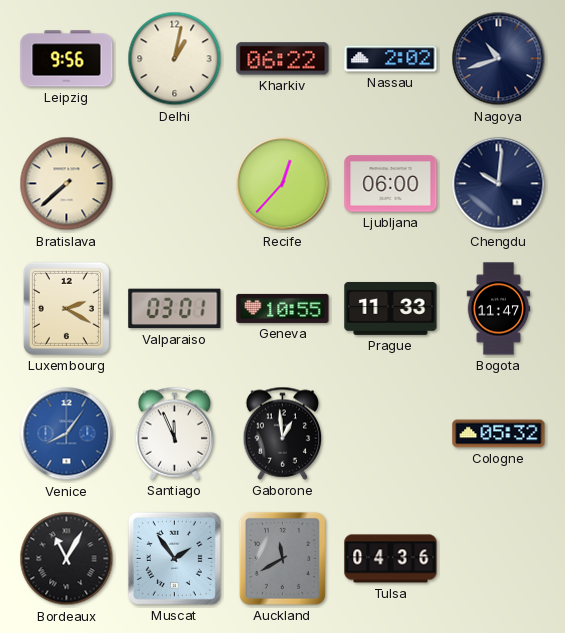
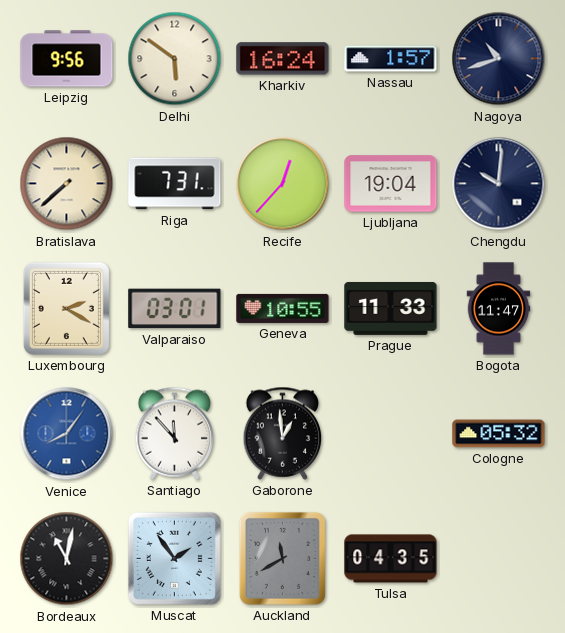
Delhi: 1:02 -> 5:51 (175, 59)
Kharkiv: 06:22 -> 16:24 (283, 59)
Nassau: 2:02 -> 1:57 (391, 59)
Riga: none -> 7:31 (175, 184)
Ljubljana: 06:00 -> 19:04 (391, 184)
Santiago: 11:56 -> 11:53 (175, 433)
Bordeaux: 11:05 -> 11:02 (67, 559)
Tulsa: 04:36 -> 04:35 (391, 559)
